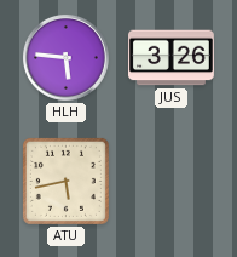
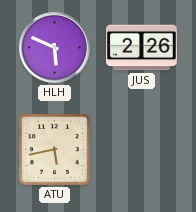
HLH: 5:46 -> 5:49 (55, 48)
JUS: 3:26 -> 2:26 (142, 48)
